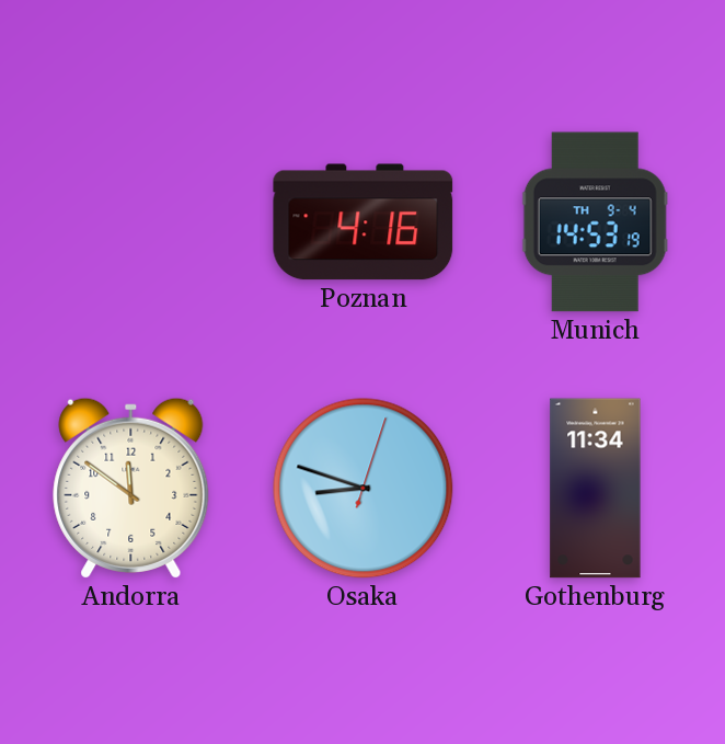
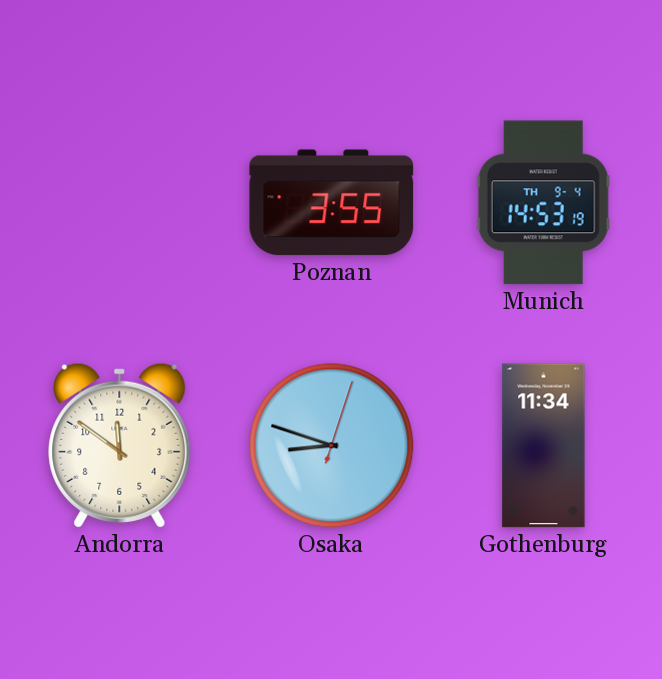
Poznan: 4:16 -> 3:55 (332, 203)
